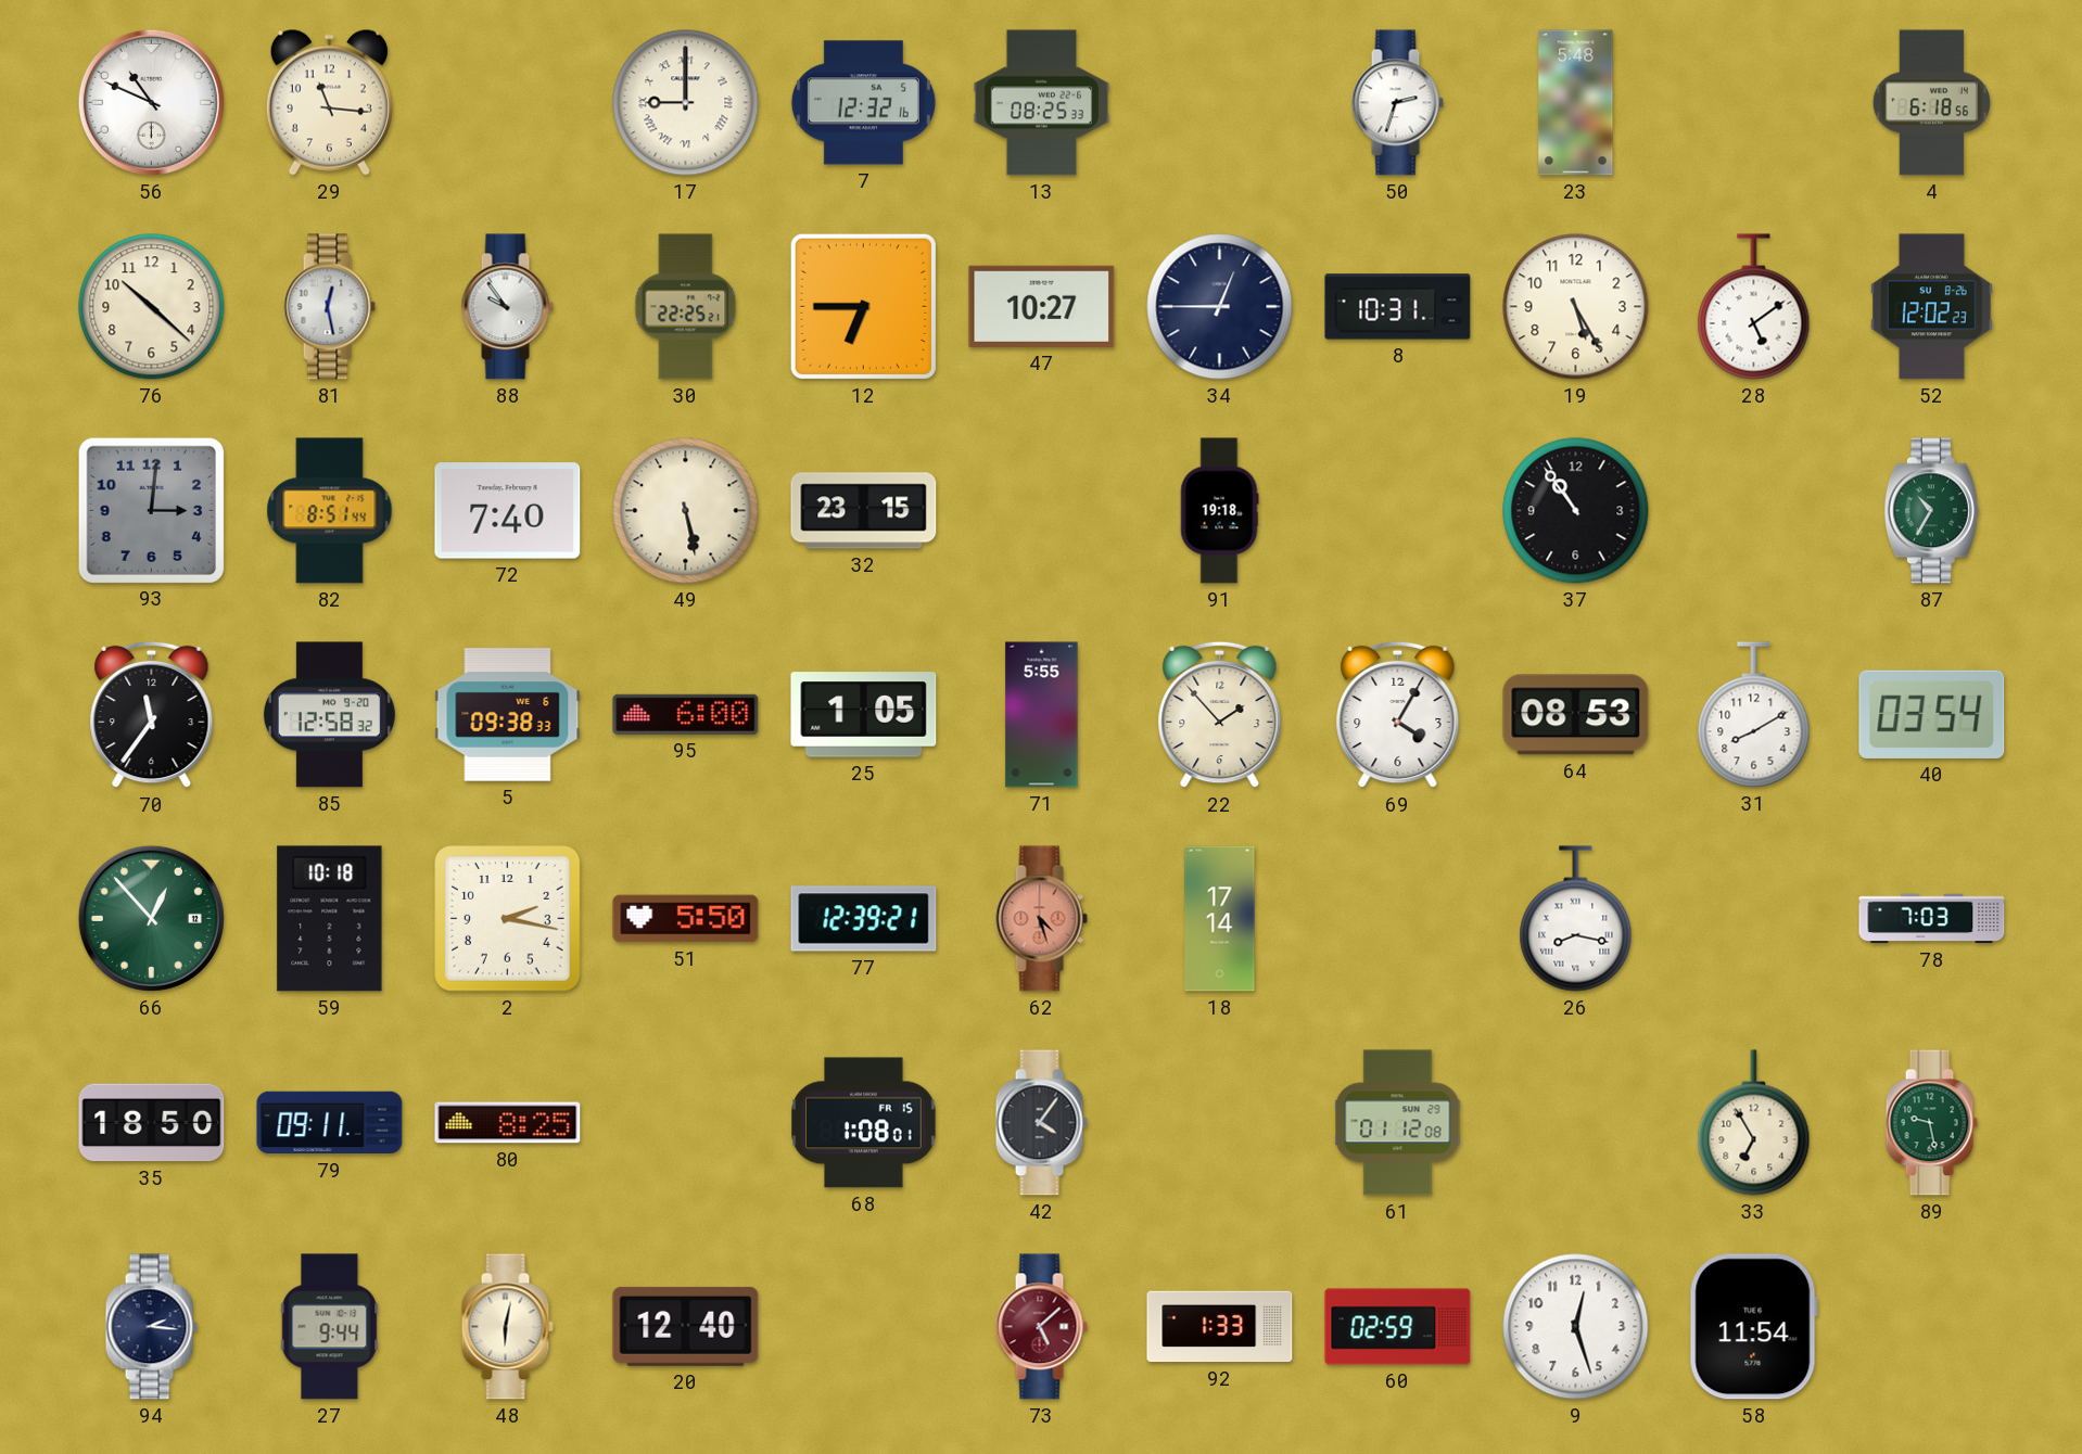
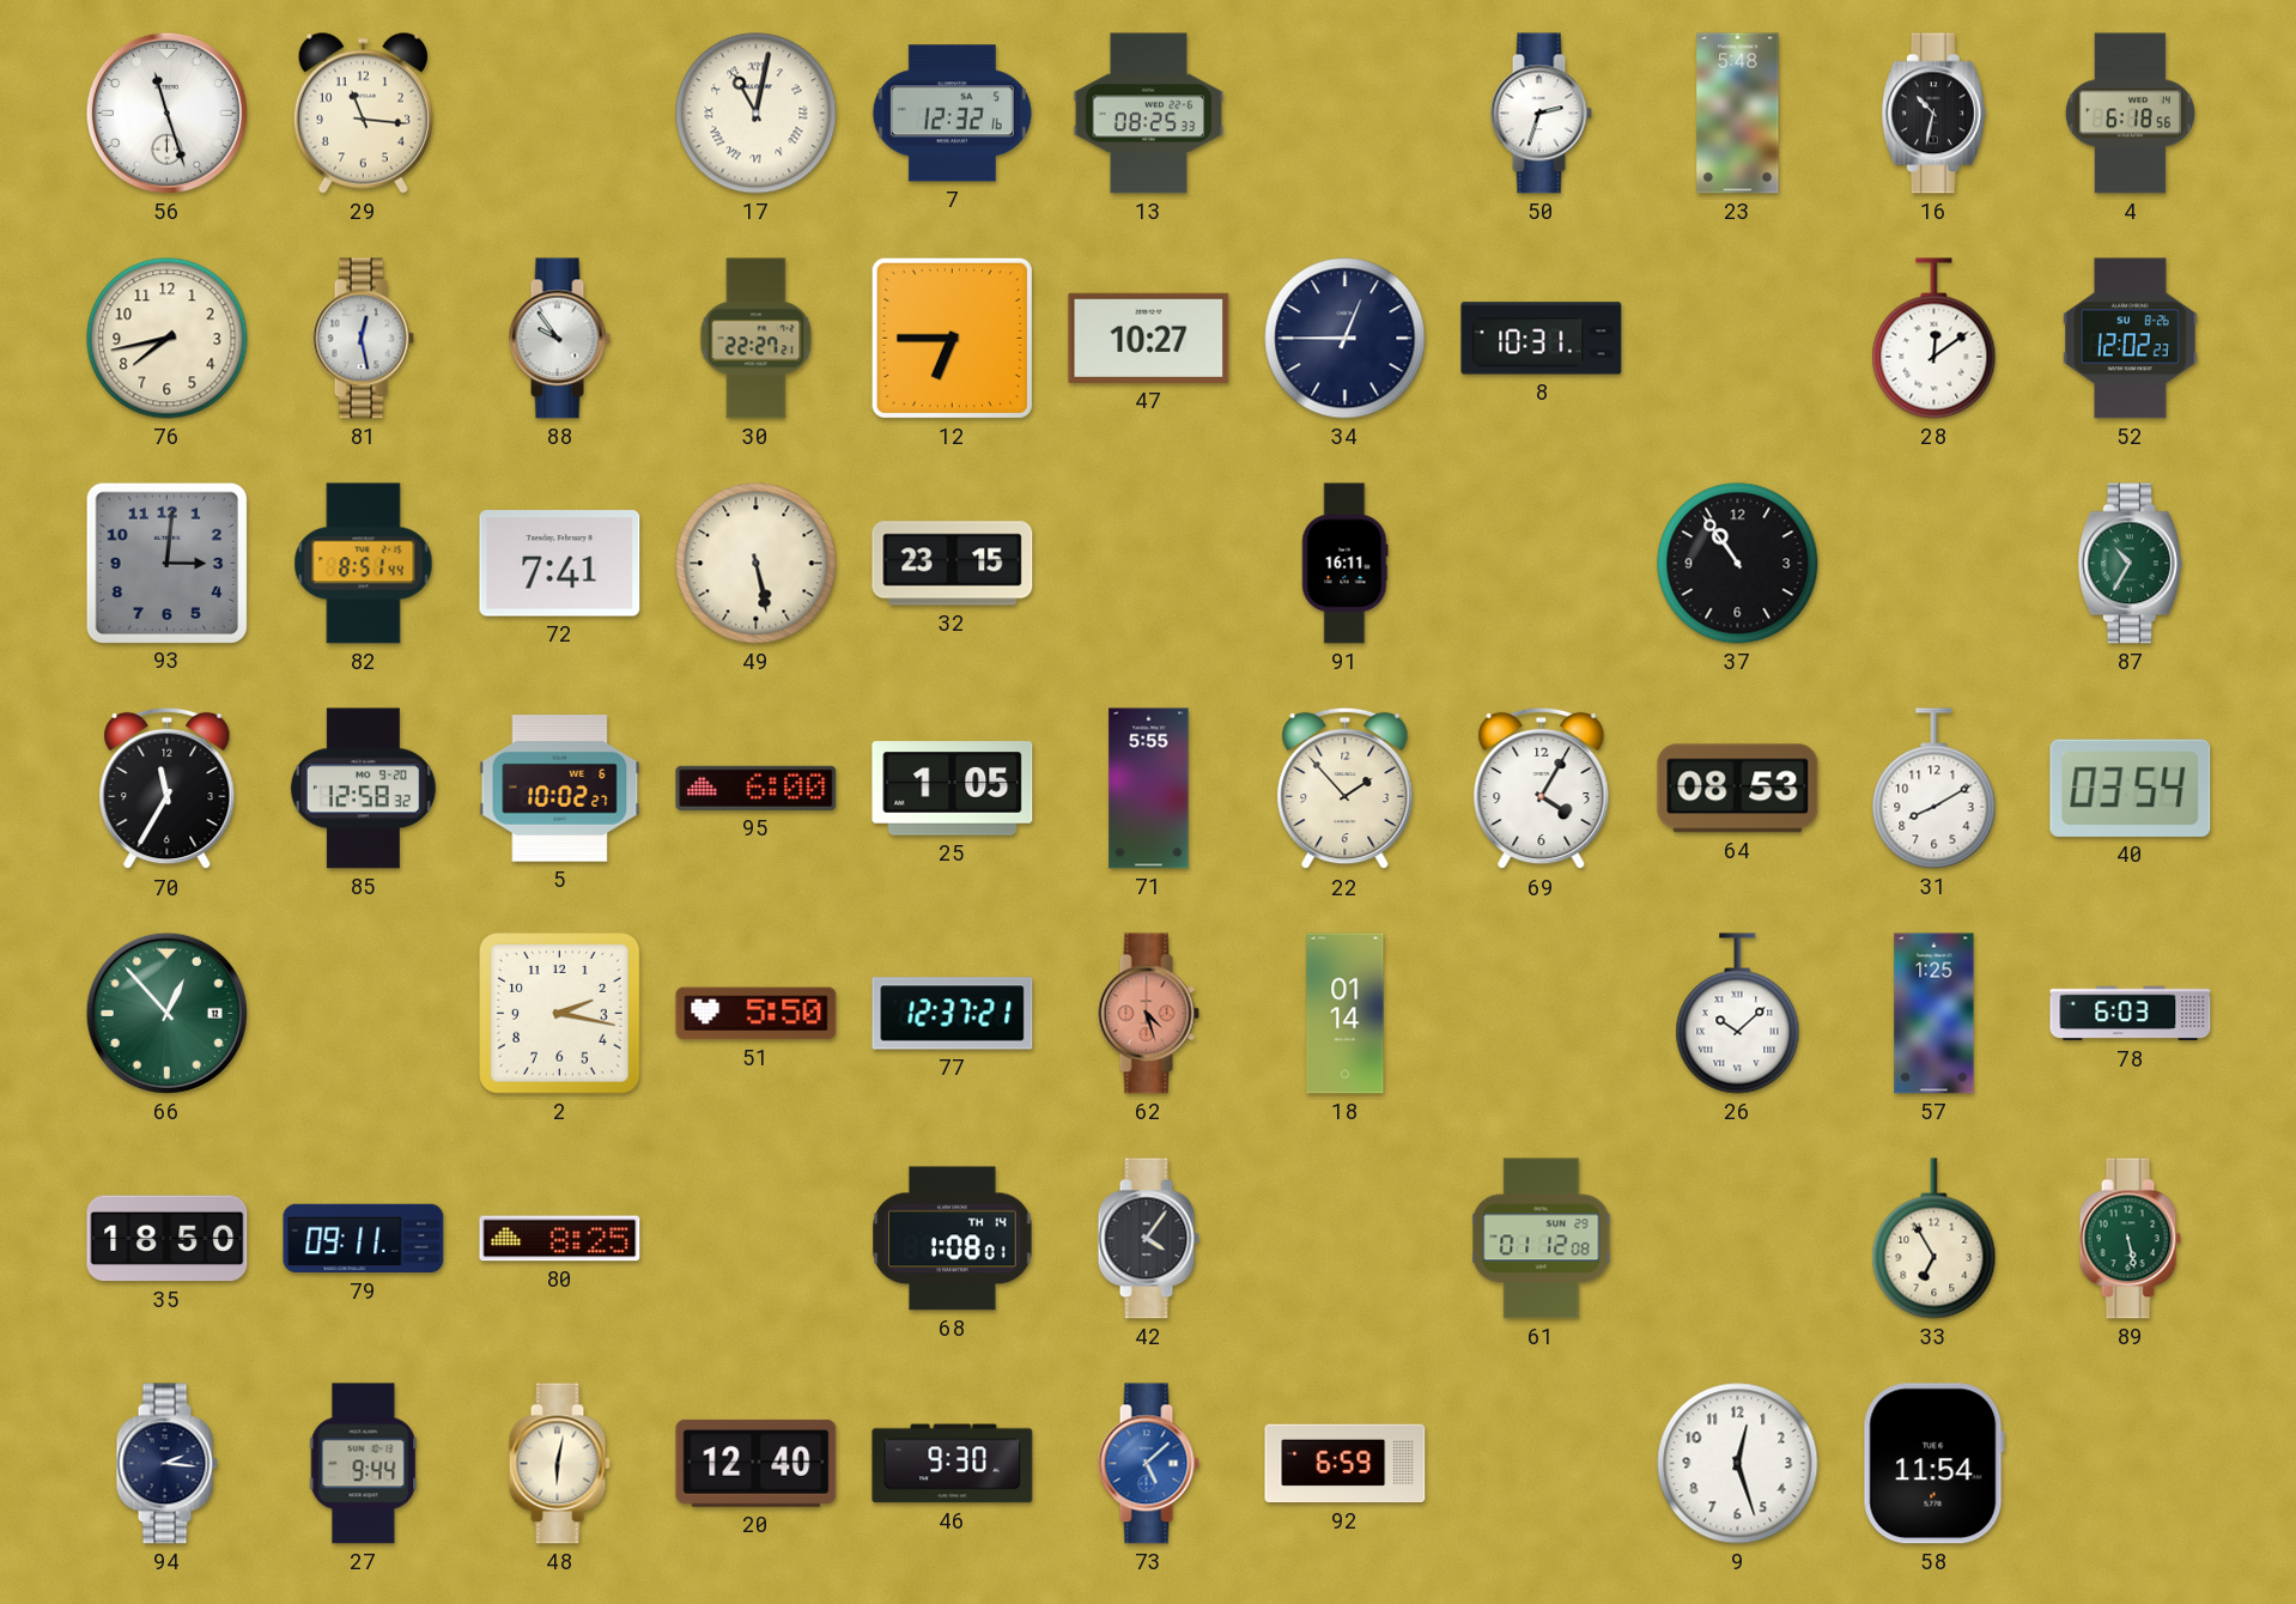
56: 10:49 -> 11:27 (166, 113)
17: 9:00 -> 11:02 (757, 114)
16: none -> 10:32 (1933, 114)
76: 10:22 -> 7:43 (168, 339)
30: 22:25 -> 22:27 (757, 339)
19: 5:25 -> none (1576, 307)
28: 5:09 -> 12:09 (1934, 339)
72: 7:40 -> 7:41 (560, 564)
91: 19:18 -> 16:11 (1344, 564)
70: 11:36 -> 11:35 (168, 789)
5: 09:38 -> 10:02 (560, 789)
59: 10:18 -> none (330, 919)
77: 12:39 -> 12:37 (953, 1014)
18: 17:14 -> 01:14 (1346, 1014)
26: 8:17 -> 10:08 (1738, 1014)
57: none -> 1:25 (1934, 1014)
78: 7:03 -> 6:03 (2131, 1014)
68 date: FR 15 -> TH 14 (953, 1239)
89: 9:28 -> 5:28 (2130, 1239)
46: none -> 9:30 (953, 1464)
73 dial: burgundy -> blue (1148, 1464)
92: 1:33 -> 6:59 (1346, 1464)
60: 02:59 -> none (1398, 1327)
